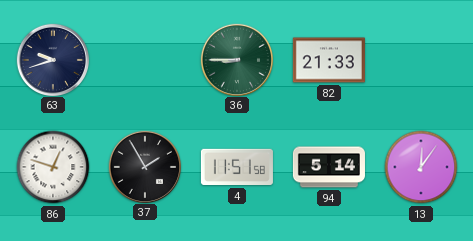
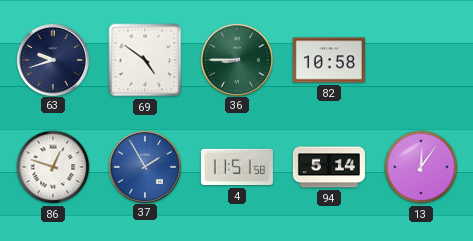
69: none -> 4:51 (145, 60)
82: 21:33 -> 10:58 (329, 60)
37 dial: black -> blue (144, 166)
